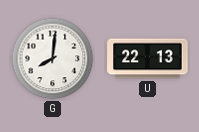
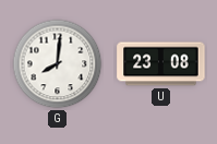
U: 22:13 -> 23:08 (161, 64)
